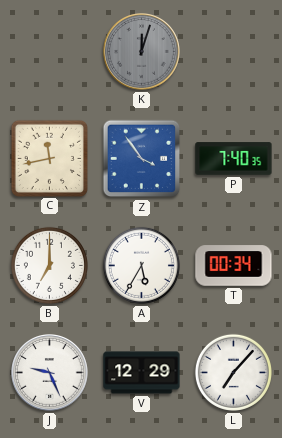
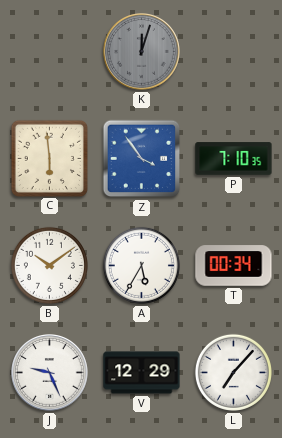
C: 11:43 -> 5:59 (49, 158)
P: 7:40 -> 7:10 (234, 159)
B: 7:00 -> 10:09 (49, 265)
